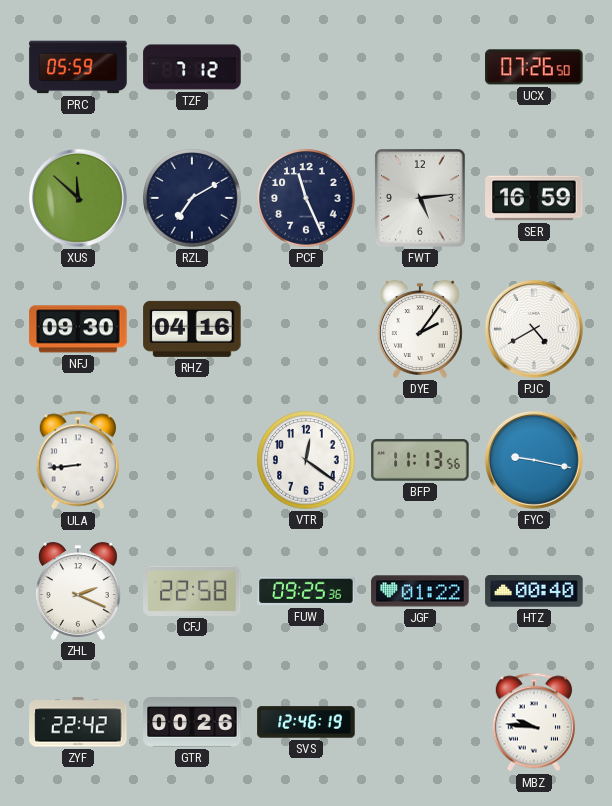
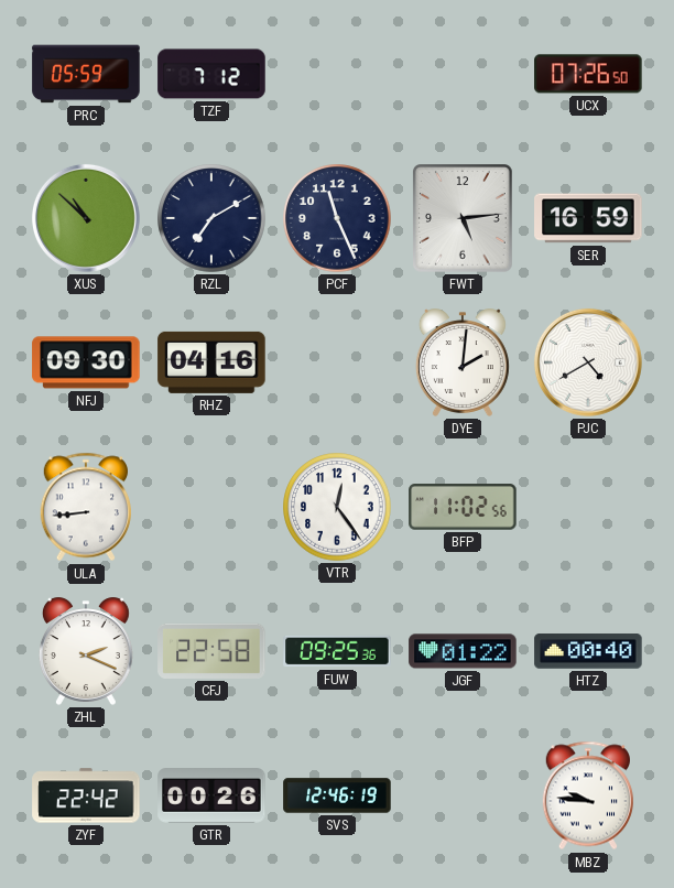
XUS: 11:52 -> 10:52 (86, 218)
DYE: 2:06 -> 2:01 (463, 362)
VTR: 12:21 -> 12:24 (337, 507)
BFP: 11:13 -> 11:02 (463, 507)
FYC: 9:17 -> none (534, 460)
